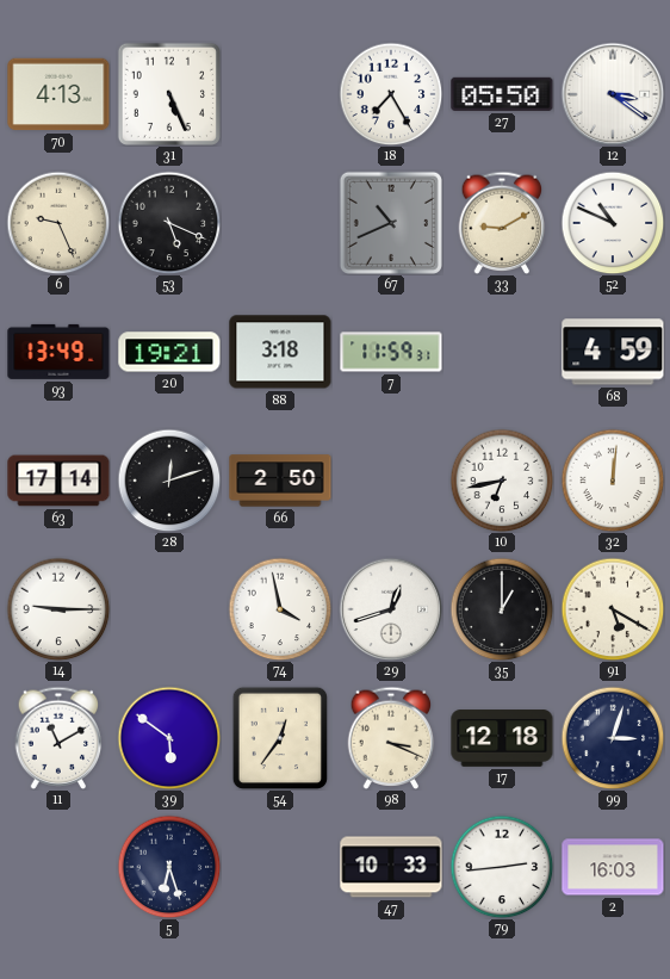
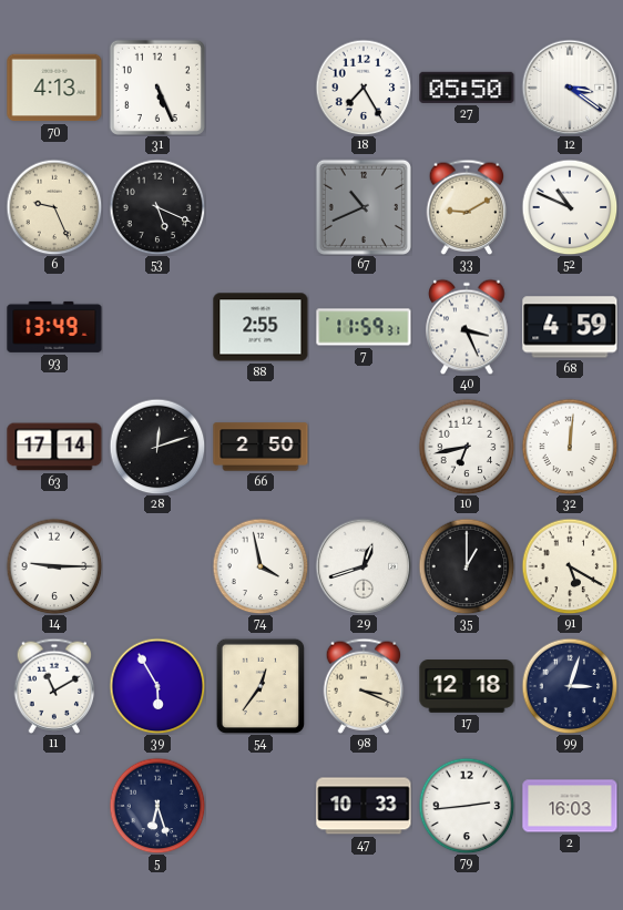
20: 19:21 -> none (169, 352)
88: 3:18 -> 2:55 (261, 327)
40: none -> 3:26 (467, 327)
39: 5:51 -> 5:55 (157, 686)
